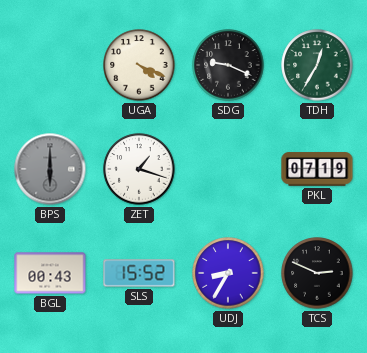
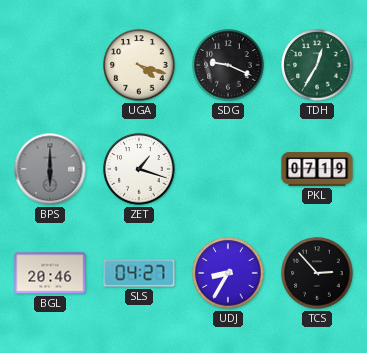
UGA: 4:19 -> 4:18 (139, 65)
BGL: 00:43 -> 20:46 (50, 273)
SLS: 15:52 -> 04:27 (139, 273)
TCS: 2:49 -> 2:53 (317, 273)
